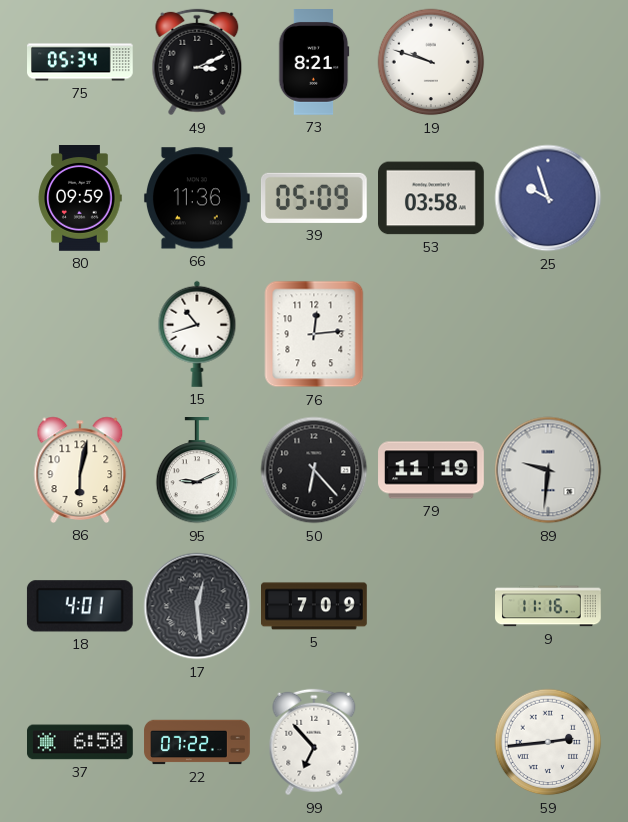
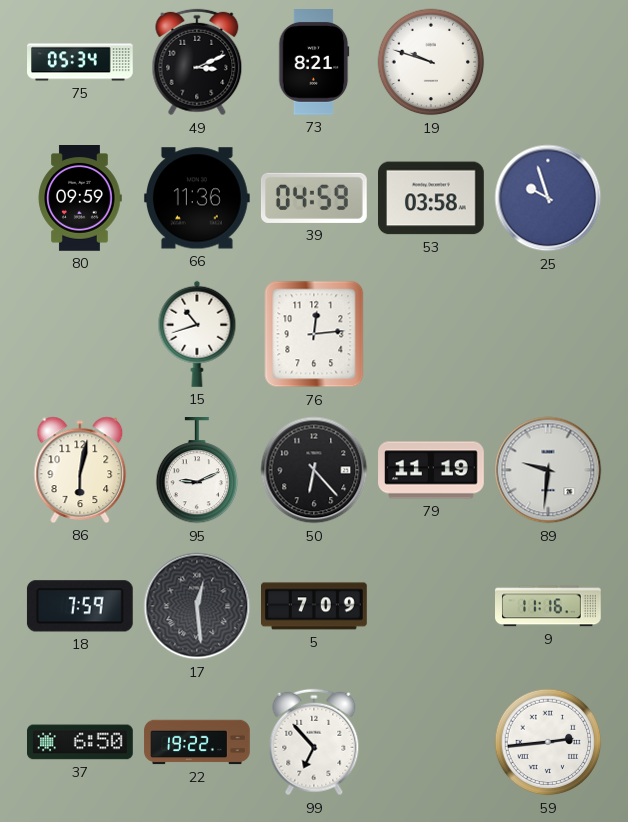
39: 05:09 -> 04:59 (314, 198)
18: 4:01 -> 7:59 (80, 606)
22: 07:22 -> 19:22 (197, 742)
